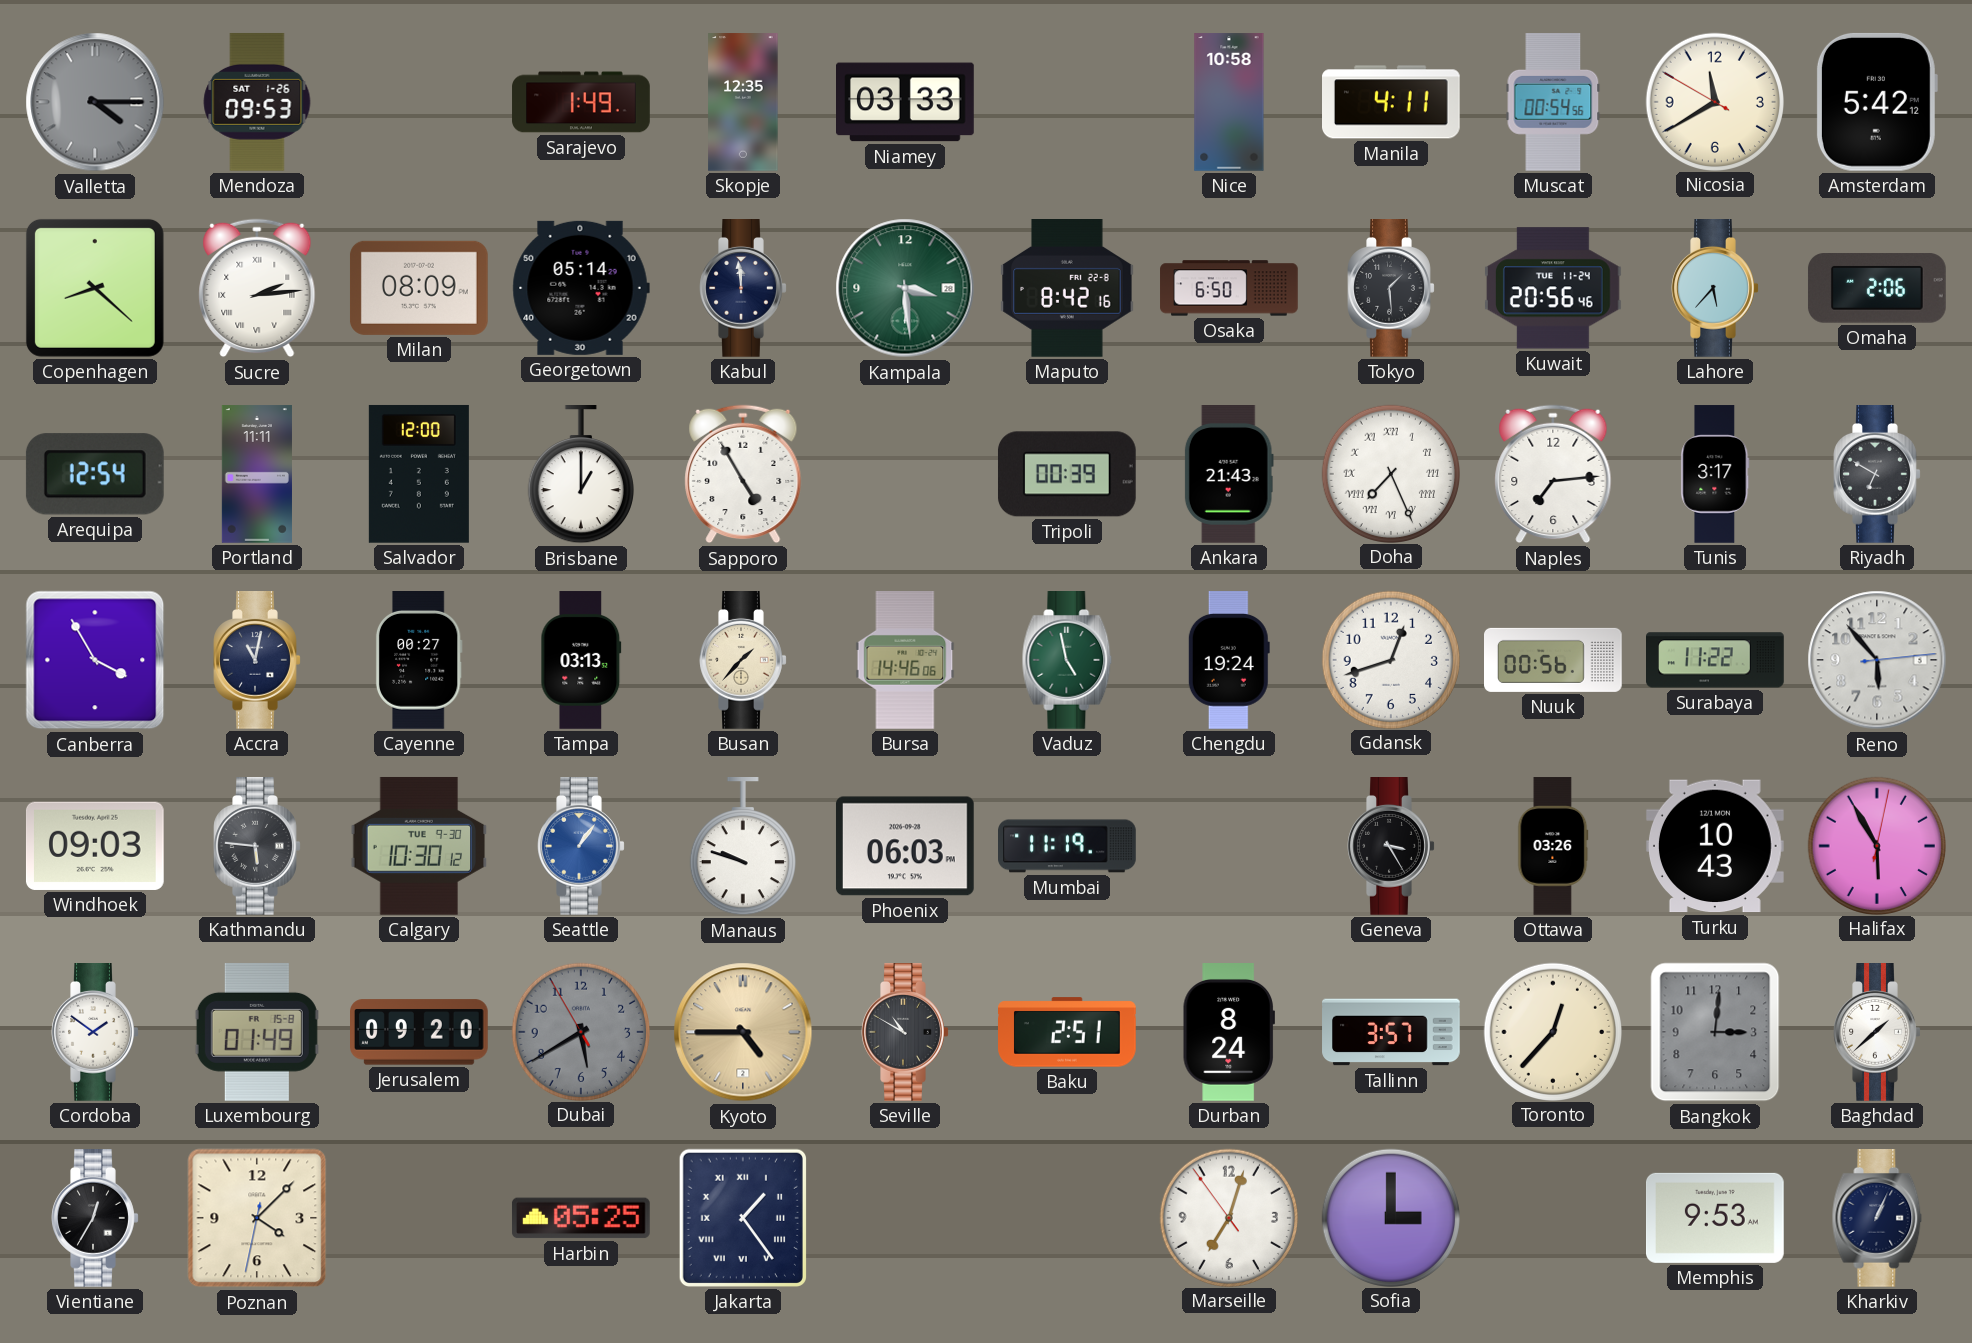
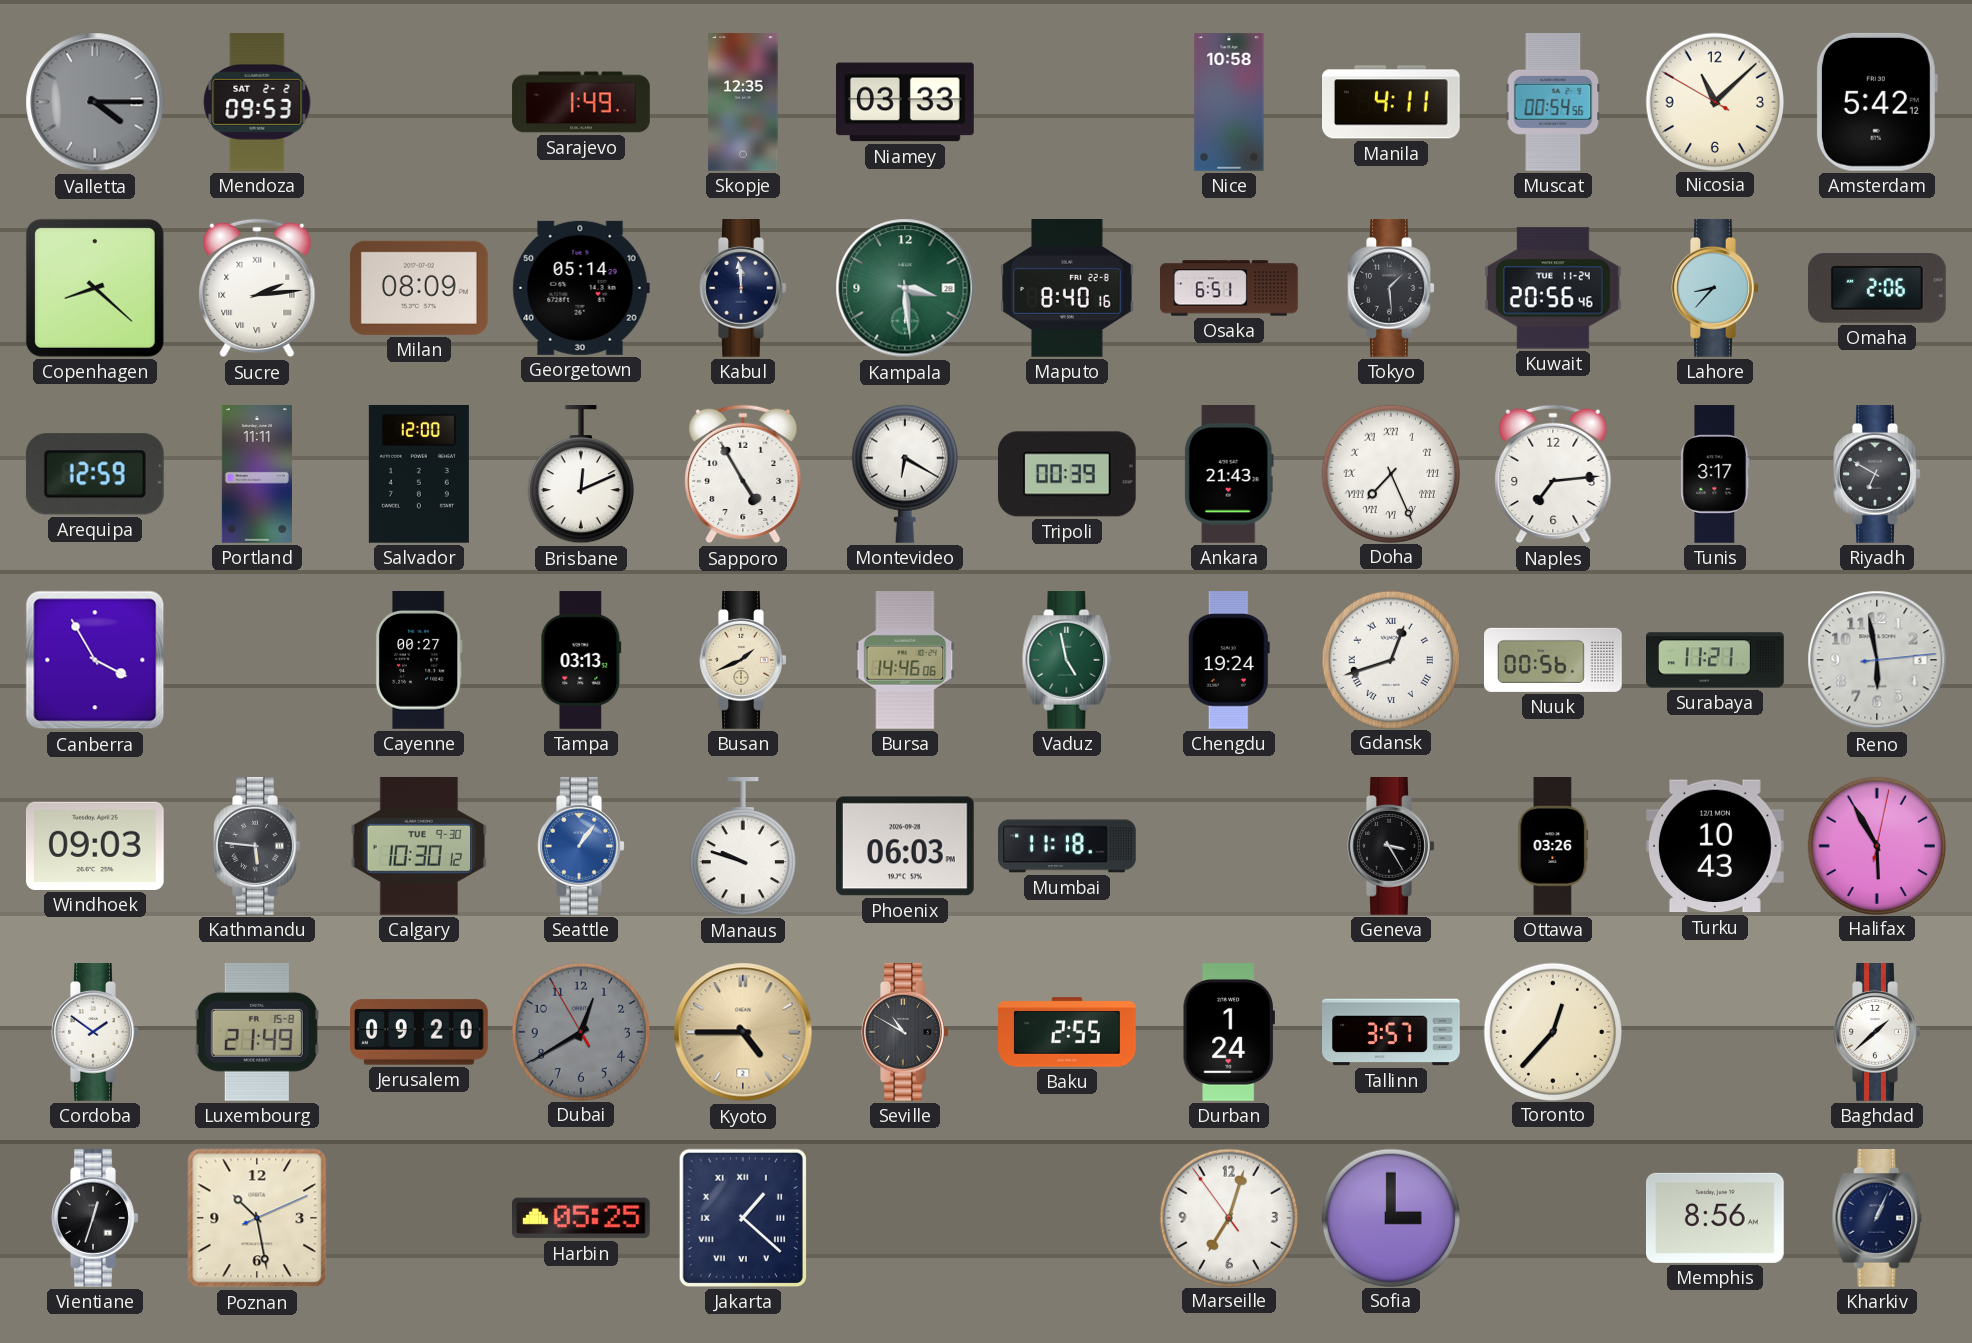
Mendoza date: SAT 1-26 -> SAT 2-2 (257, 102)
Nicosia: 11:39 -> 11:07 (1714, 101)
Maputo: 8:42 -> 8:40 (1067, 289)
Osaka: 6:50 -> 6:51 (1229, 288)
Lahore: 5:37 -> 8:37 (1715, 289)
Arequipa: 12:54 -> 12:59 (95, 474)
Brisbane: 1:00 -> 12:11 (581, 475)
Montevideo: none -> 6:20 (905, 474)
Accra: 11:02 -> none (257, 661)
Busan: 1:37 -> 1:41 (743, 661)
Gdansk numerals: Arabic -> Roman (1390, 659)
Surabaya: 11:22 -> 11:21 (1716, 660)
Reno: 5:53 -> 5:58 (1877, 660)
Mumbai: 11:19 -> 11:18 (1068, 846)
Luxembourg: 01:49 -> 21:49 (257, 1032)
Dubai: 5:39 -> 12:39 (580, 1031)
Baku: 2:51 -> 2:55 (1067, 1032)
Durban: 8:24 -> 1:24 (1229, 1033)
Bangkok: 3:01 -> none (1715, 1032)
Vientiane: 12:35 -> 12:33 (95, 1219)
Poznan: 4:07 -> 10:28 (257, 1218)
Jakarta: 1:24 -> 1:22 (743, 1218)
Memphis: 9:53 -> 8:56 (1716, 1218)
